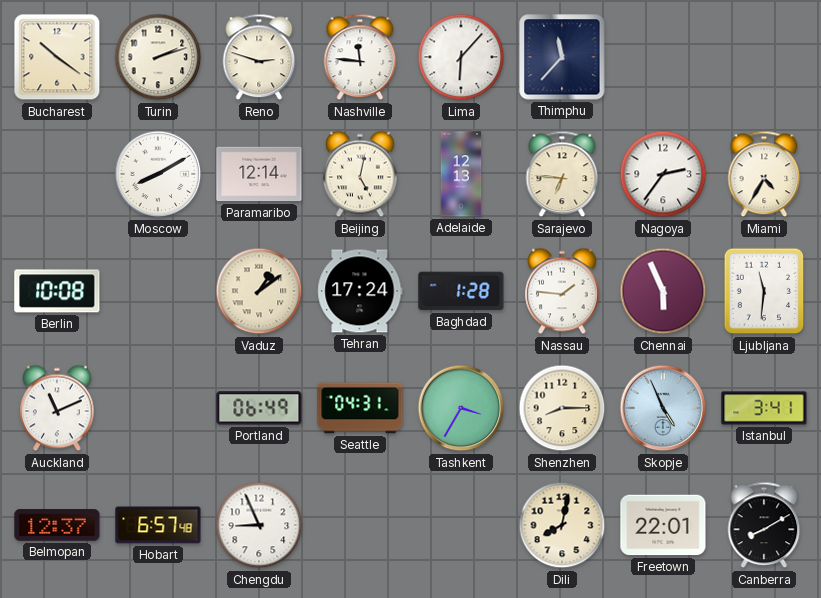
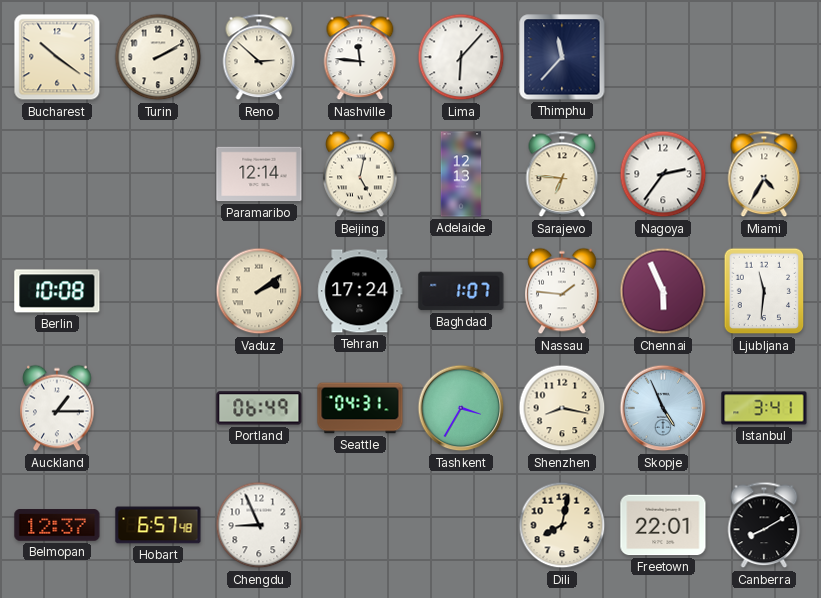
Turin: 2:12 -> 2:10 (158, 57)
Reno: 2:48 -> 2:52 (259, 57)
Moscow: 8:10 -> none (158, 174)
Vaduz: 1:09 -> 2:09 (259, 291)
Baghdad: 1:28 -> 1:07 (461, 291)
Auckland: 11:11 -> 1:15 (57, 408)
Shenzhen: 8:15 -> 8:17 (562, 408)
